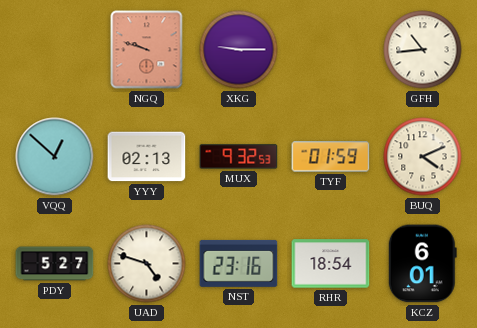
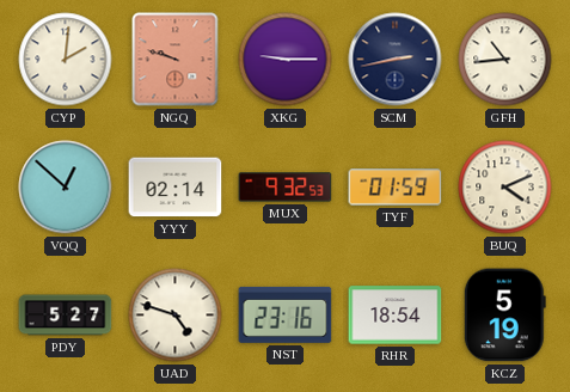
CYP: none -> 2:01 (66, 60)
SCM: none -> 2:43 (396, 60)
YYY: 02:13 -> 02:14 (176, 188)
KCZ: 6:01 -> 5:19 (504, 316)
